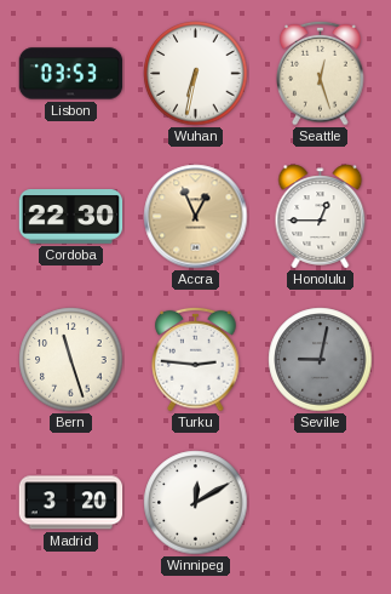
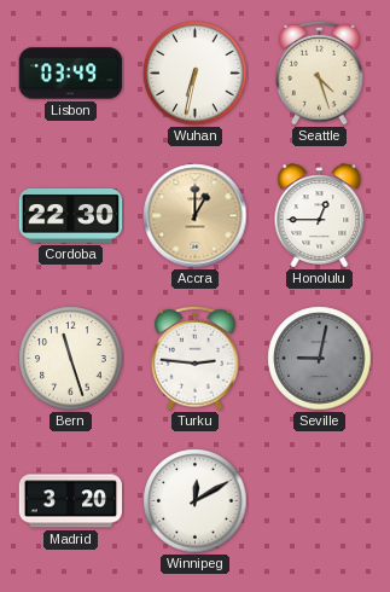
Lisbon: 03:53 -> 03:49 (71, 74)
Seattle: 12:27 -> 4:27 (320, 72)
Accra: 12:56 -> 1:00 (196, 216)
